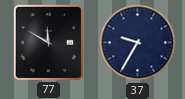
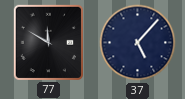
37: 9:35 -> 5:07 (138, 43)
